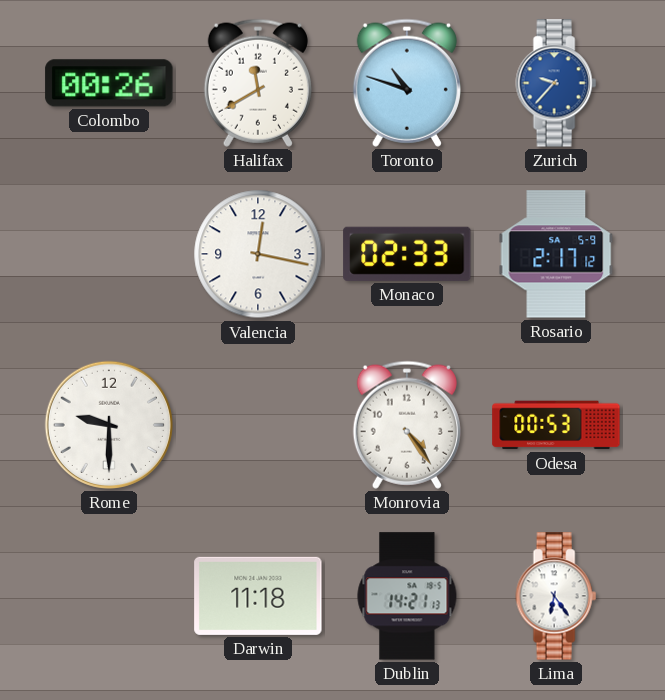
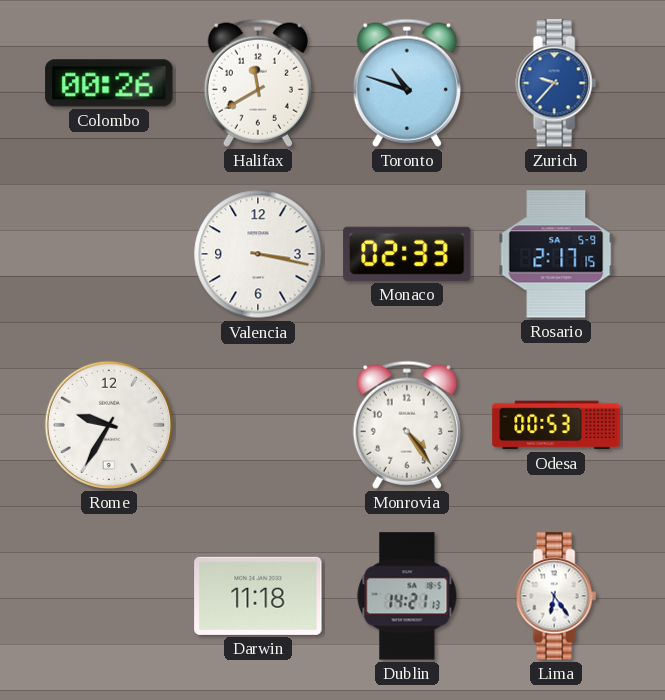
Valencia: 12:17 -> 3:17 (258, 254)
Rosario: 2:17:12 -> 2:17:15 (556, 254)
Rome: 9:30 -> 9:35 (109, 425)
